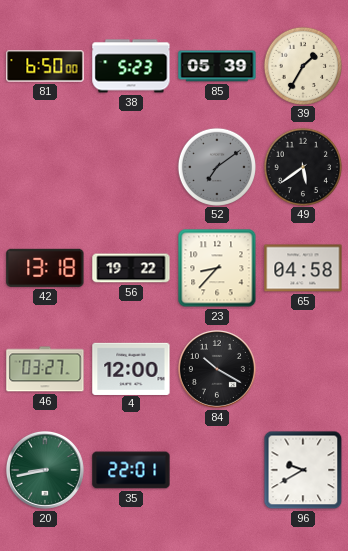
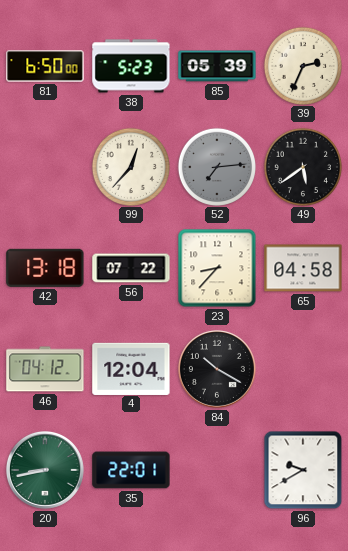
39: 1:35 -> 2:34 (302, 65)
99: none -> 12:37 (130, 166)
52: 7:09 -> 7:14 (216, 166)
56: 19:22 -> 07:22 (131, 268)
46: 03:27 -> 04:12 (45, 369)
4: 12:00 -> 12:04 (131, 368)
